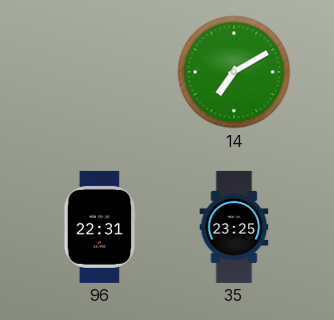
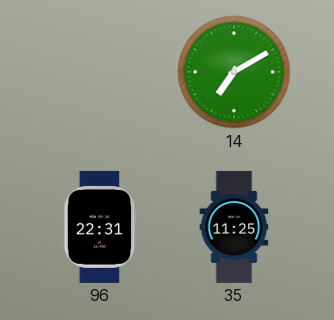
35: 23:25 -> 11:25 (234, 227)
